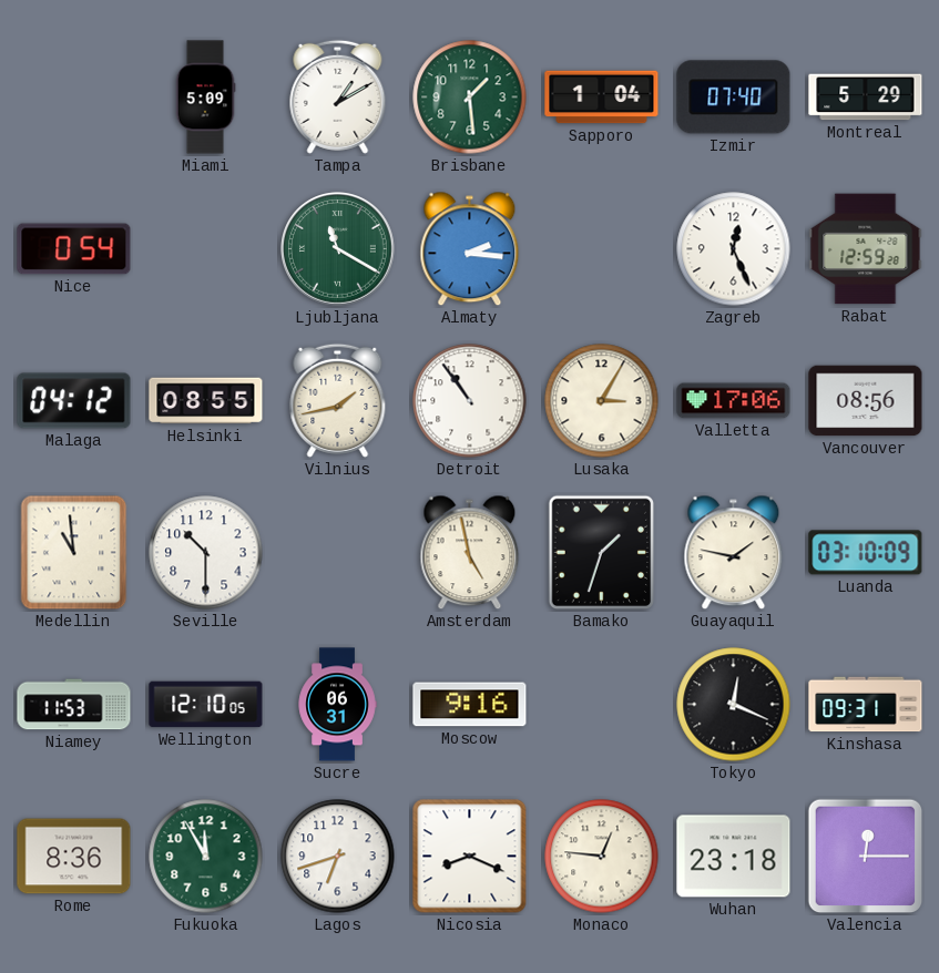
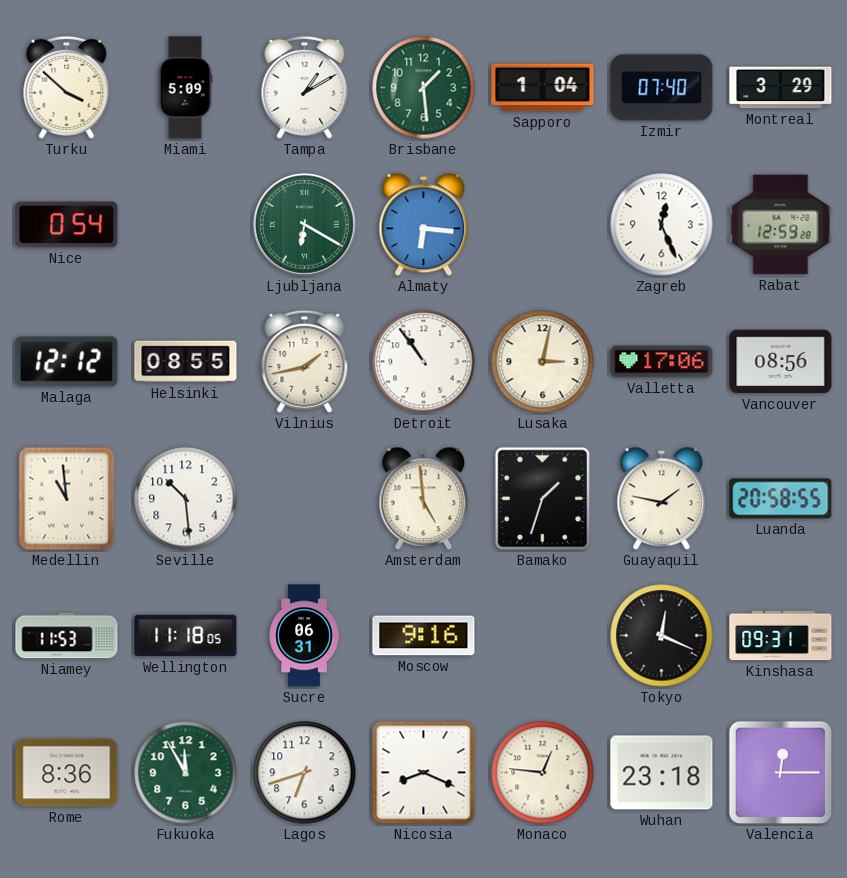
Turku: none -> 3:52 (67, 87)
Montreal: 5:29 -> 3:29 (781, 88)
Ljubljana: 11:20 -> 6:20 (305, 225)
Almaty: 2:16 -> 6:16 (424, 225)
Malaga: 04:12 -> 12:12 (67, 362)
Lusaka: 3:05 -> 3:02 (543, 362)
Seville: 10:30 -> 10:29 (186, 499)
Amsterdam: 4:58 -> 4:59 (424, 499)
Luanda: 03:10 -> 20:58 (781, 499)
Wellington: 12:10 -> 11:18 (186, 636)
